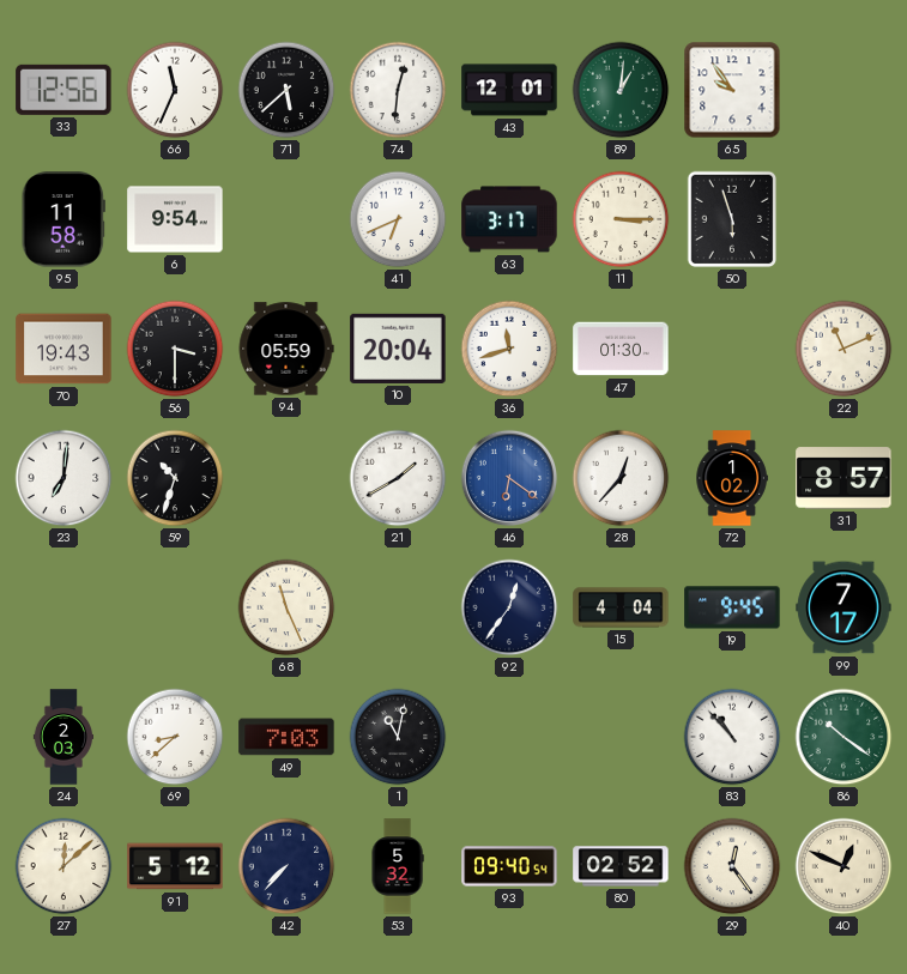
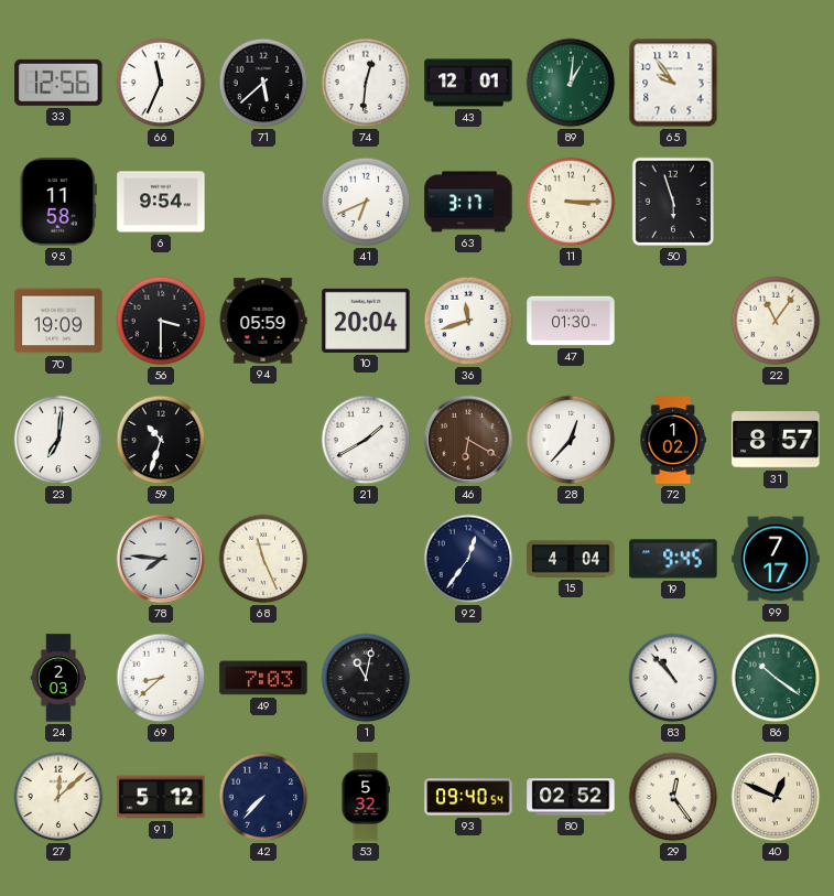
70: 19:43 -> 19:09 (58, 321)
22: 11:11 -> 11:06 (776, 321)
46: 6:21 -> 6:20 (468, 440)
46 dial: blue -> brown (468, 440)
78: none -> 7:46 (161, 559)
